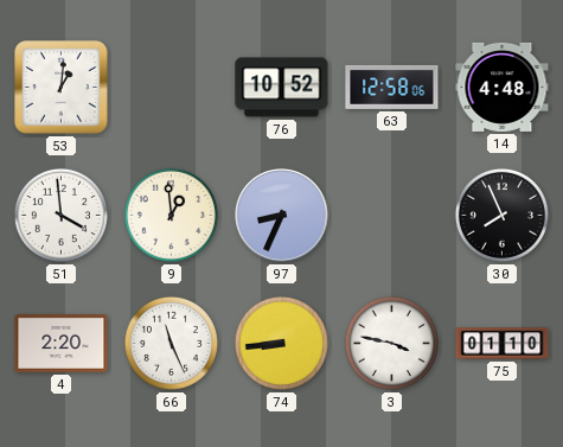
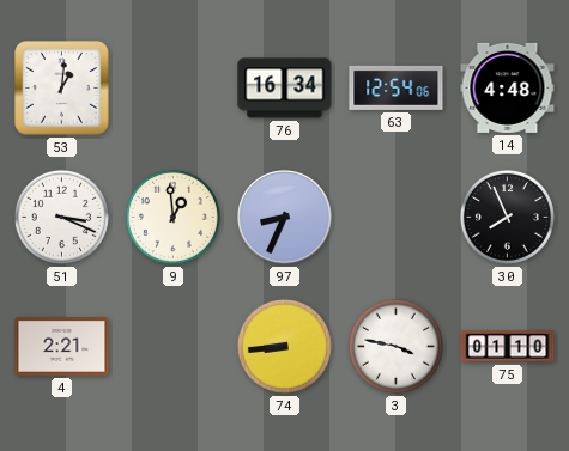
76: 10:52 -> 16:34 (285, 89)
63: 12:58 -> 12:54 (397, 87)
51: 3:59 -> 3:19 (61, 217)
4: 2:20 -> 2:21 (62, 347)
66: 11:26 -> none (171, 343)
